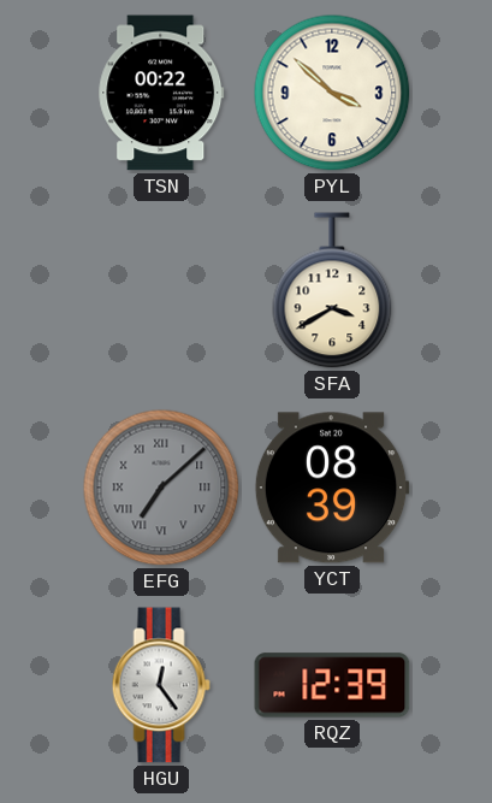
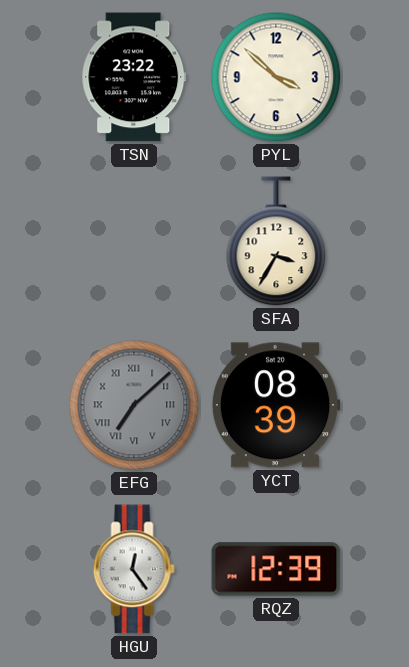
TSN: 00:22 -> 23:22 (134, 77)
SFA: 3:40 -> 3:35 (276, 241)
